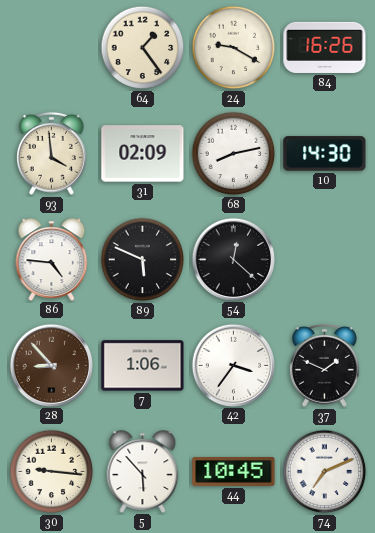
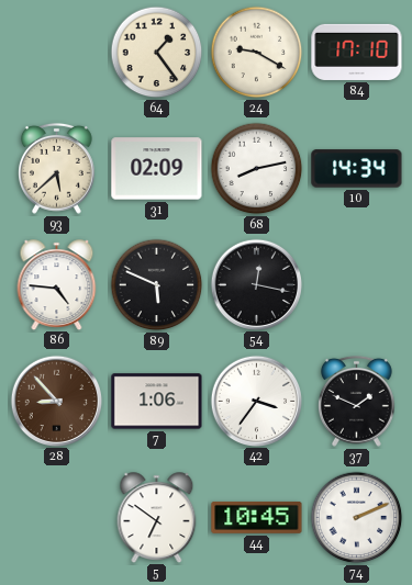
84: 16:26 -> 17:10 (357, 52)
93: 3:59 -> 5:38 (57, 168)
10: 14:30 -> 14:34 (357, 169)
54: 12:22 -> 12:17 (256, 284)
30: 9:16 -> none (52, 472)
5: 5:53 -> 6:51 (157, 517)
74: 7:11 -> 2:11 (357, 518)
